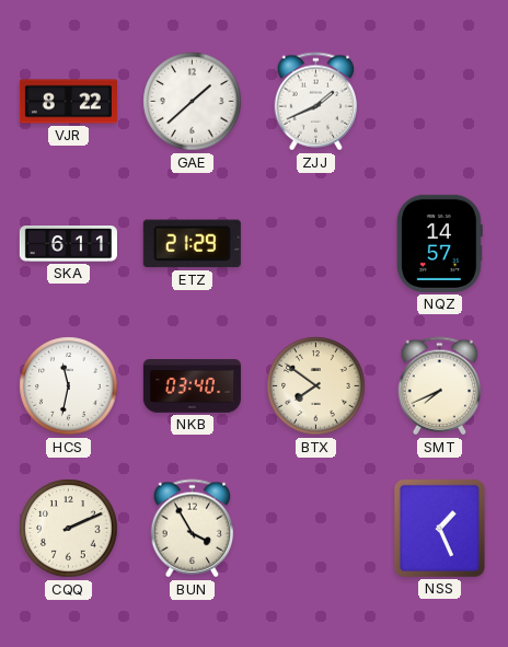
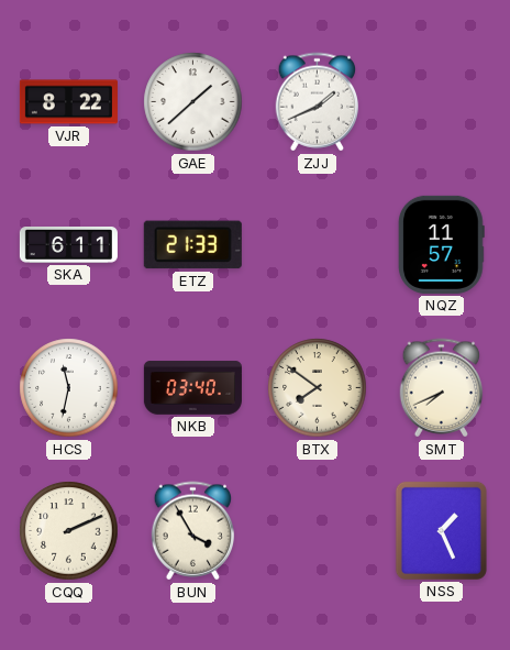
ETZ: 21:29 -> 21:33 (192, 245)
NQZ: 14:57 -> 11:57 (441, 244)
